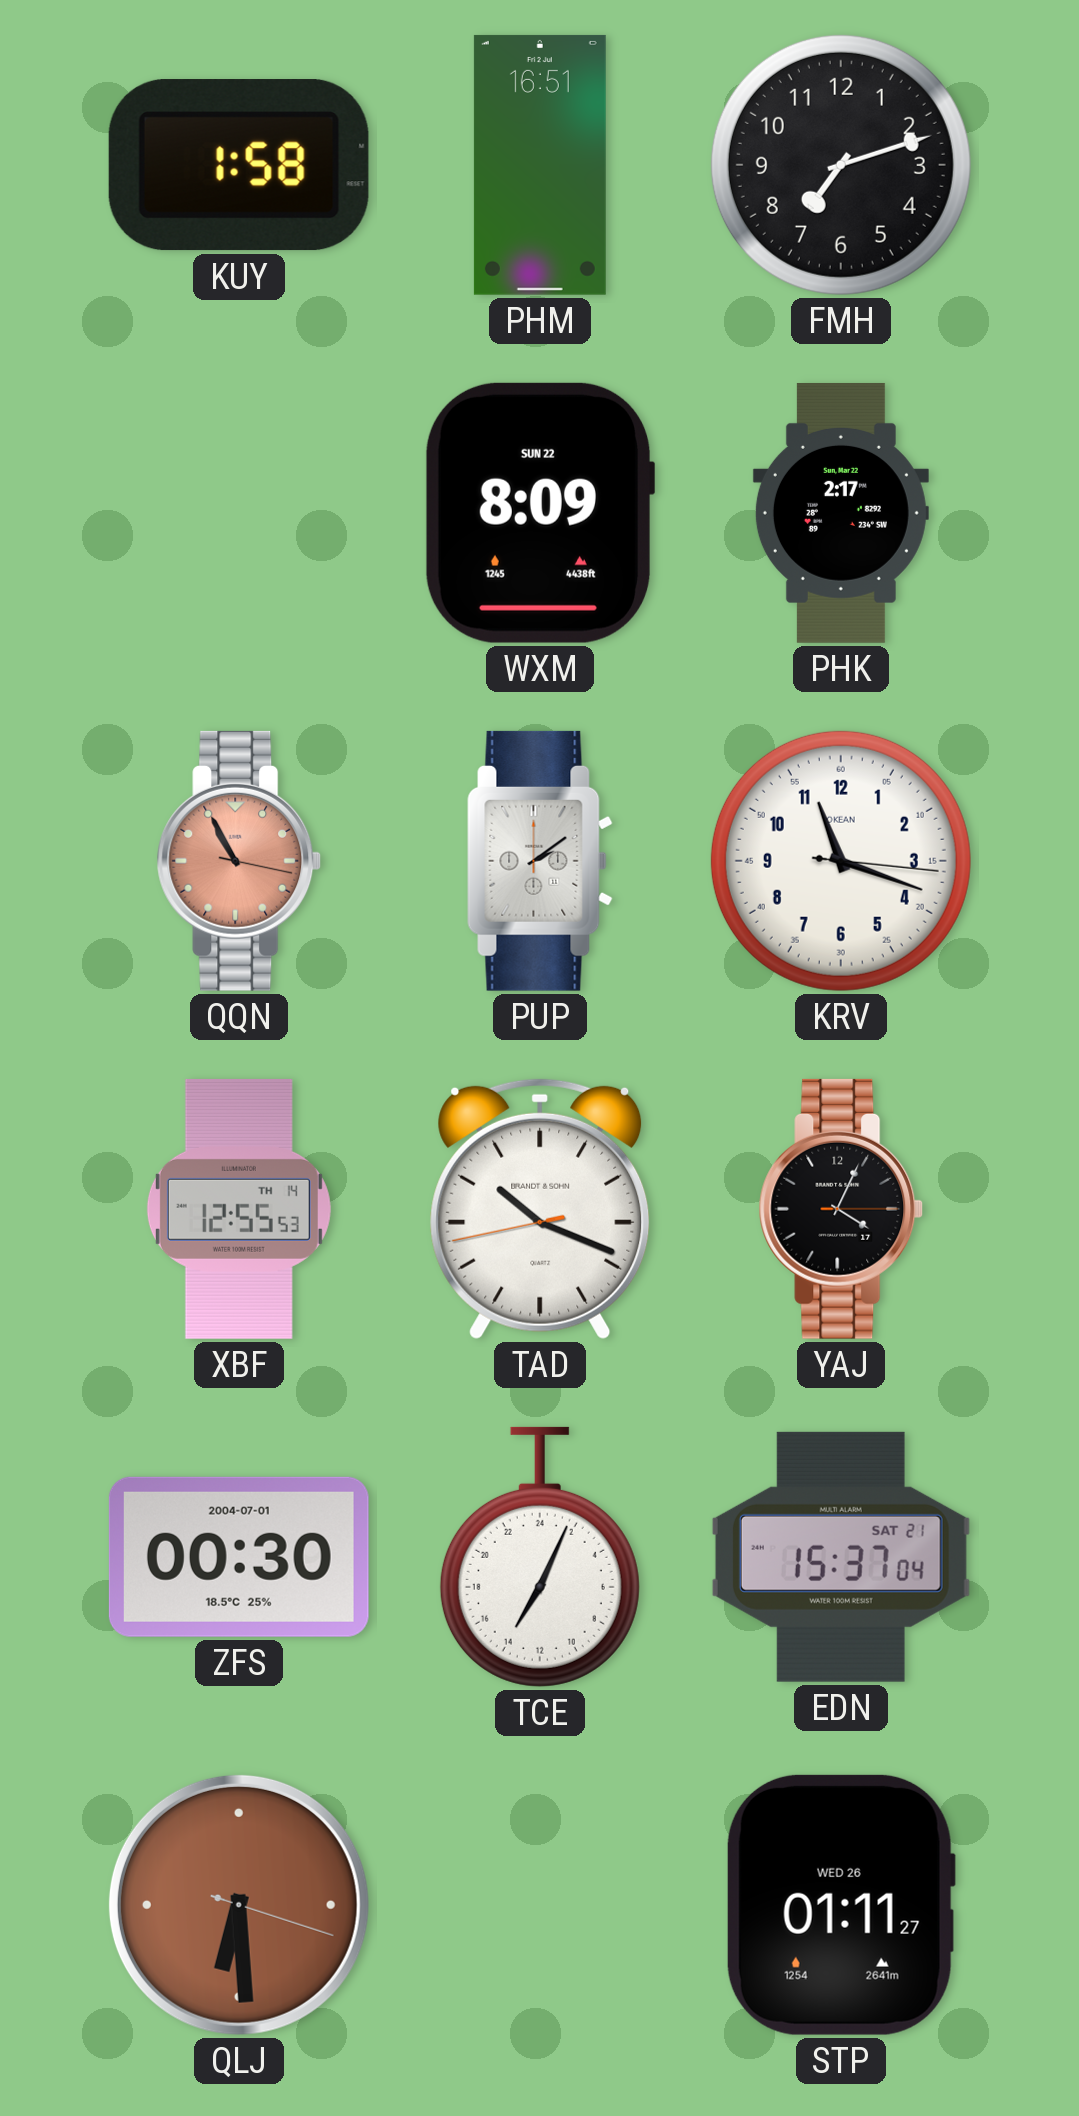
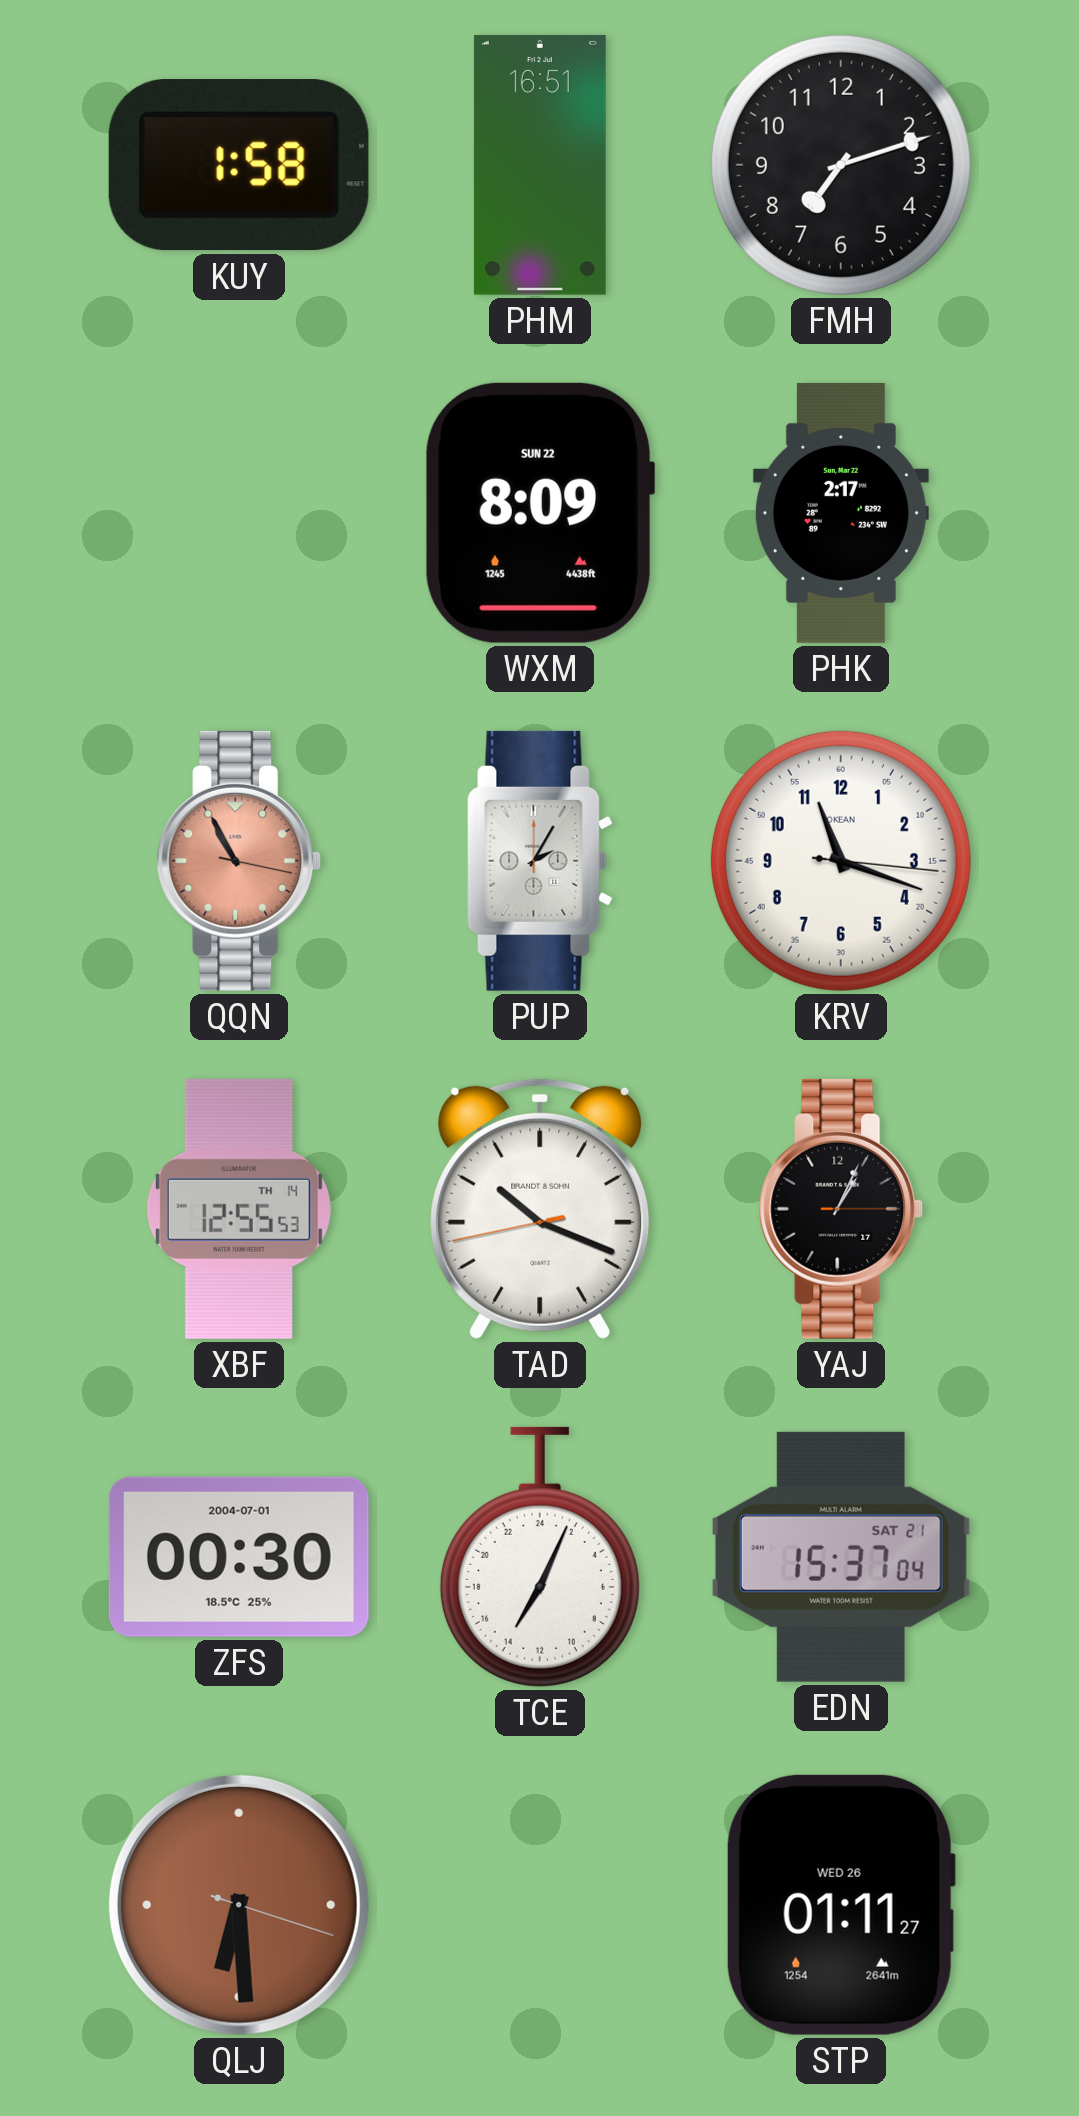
PUP: 2:09 -> 2:05 (540, 861)
YAJ: 4:04 -> 1:04 (841, 1209)
